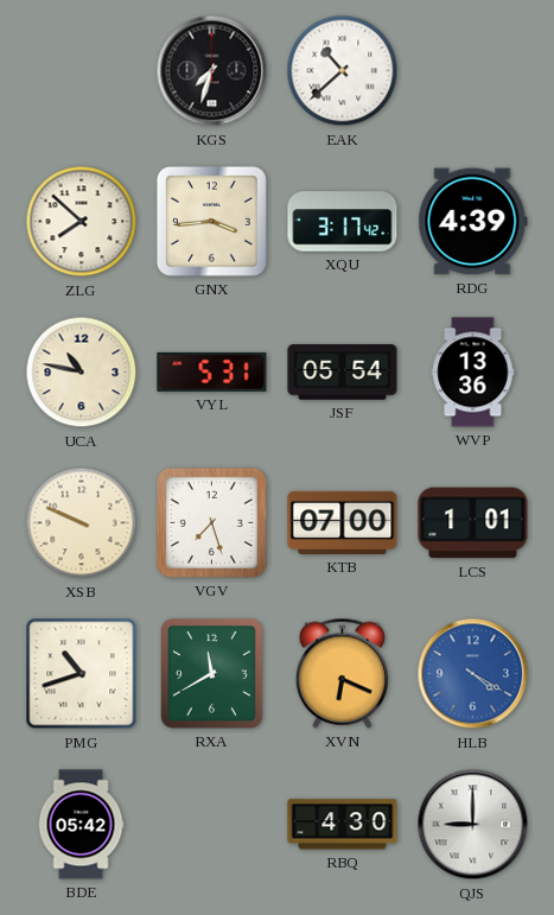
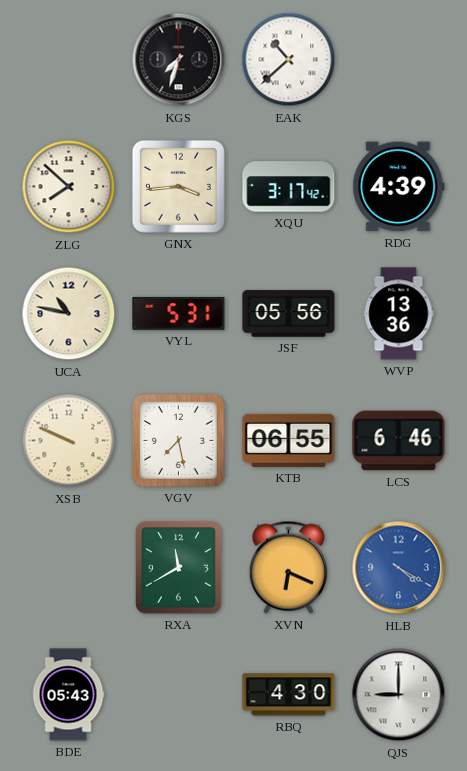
JSF: 05:54 -> 05:56 (289, 314)
VGV: 7:27 -> 7:28 (178, 440)
KTB: 07:00 -> 06:55 (289, 440)
LCS: 1:01 -> 6:46 (399, 441)
PMG: 10:42 -> none (82, 674)
BDE: 05:42 -> 05:43 (68, 695)
